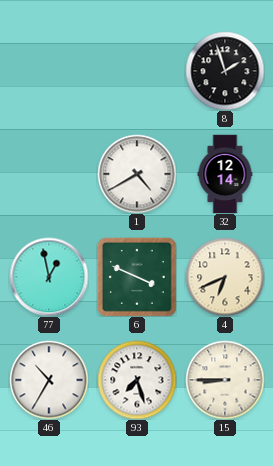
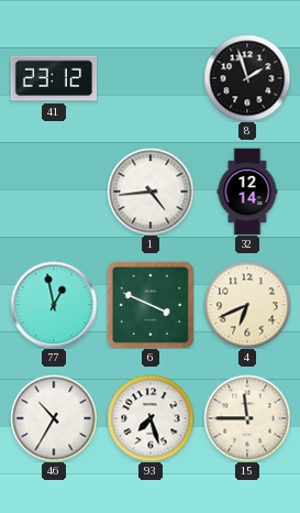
41: none -> 23:12 (54, 78)
1: 4:40 -> 4:44 (151, 192)
15: 8:45 -> 11:45 (247, 418)
